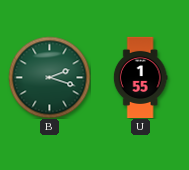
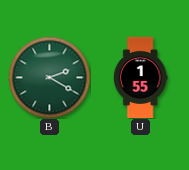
B: 2:18 -> 2:20 (49, 77)
